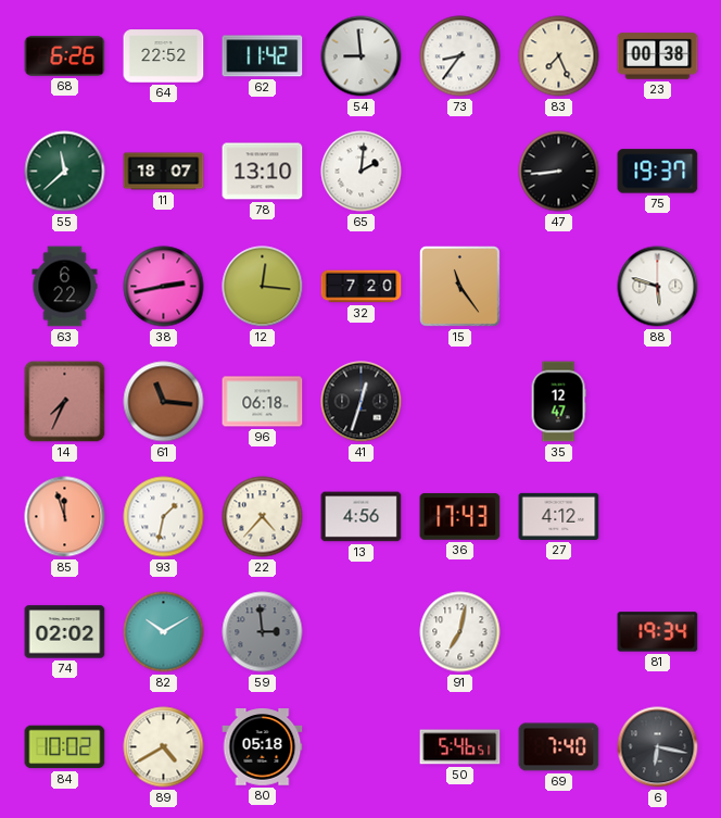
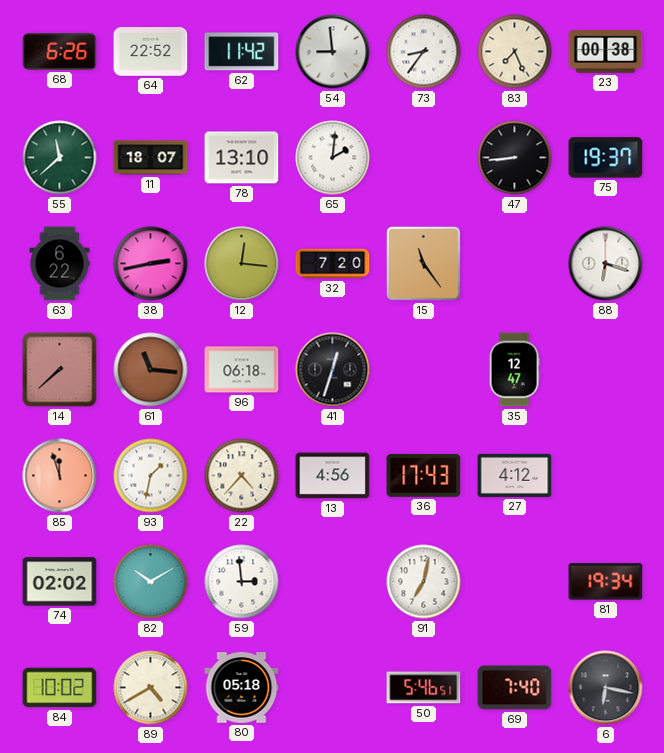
88: 5:48 -> 6:18 (606, 264)
14: 7:34 -> 7:38 (60, 370)
59 dial: grey -> white (242, 582)
